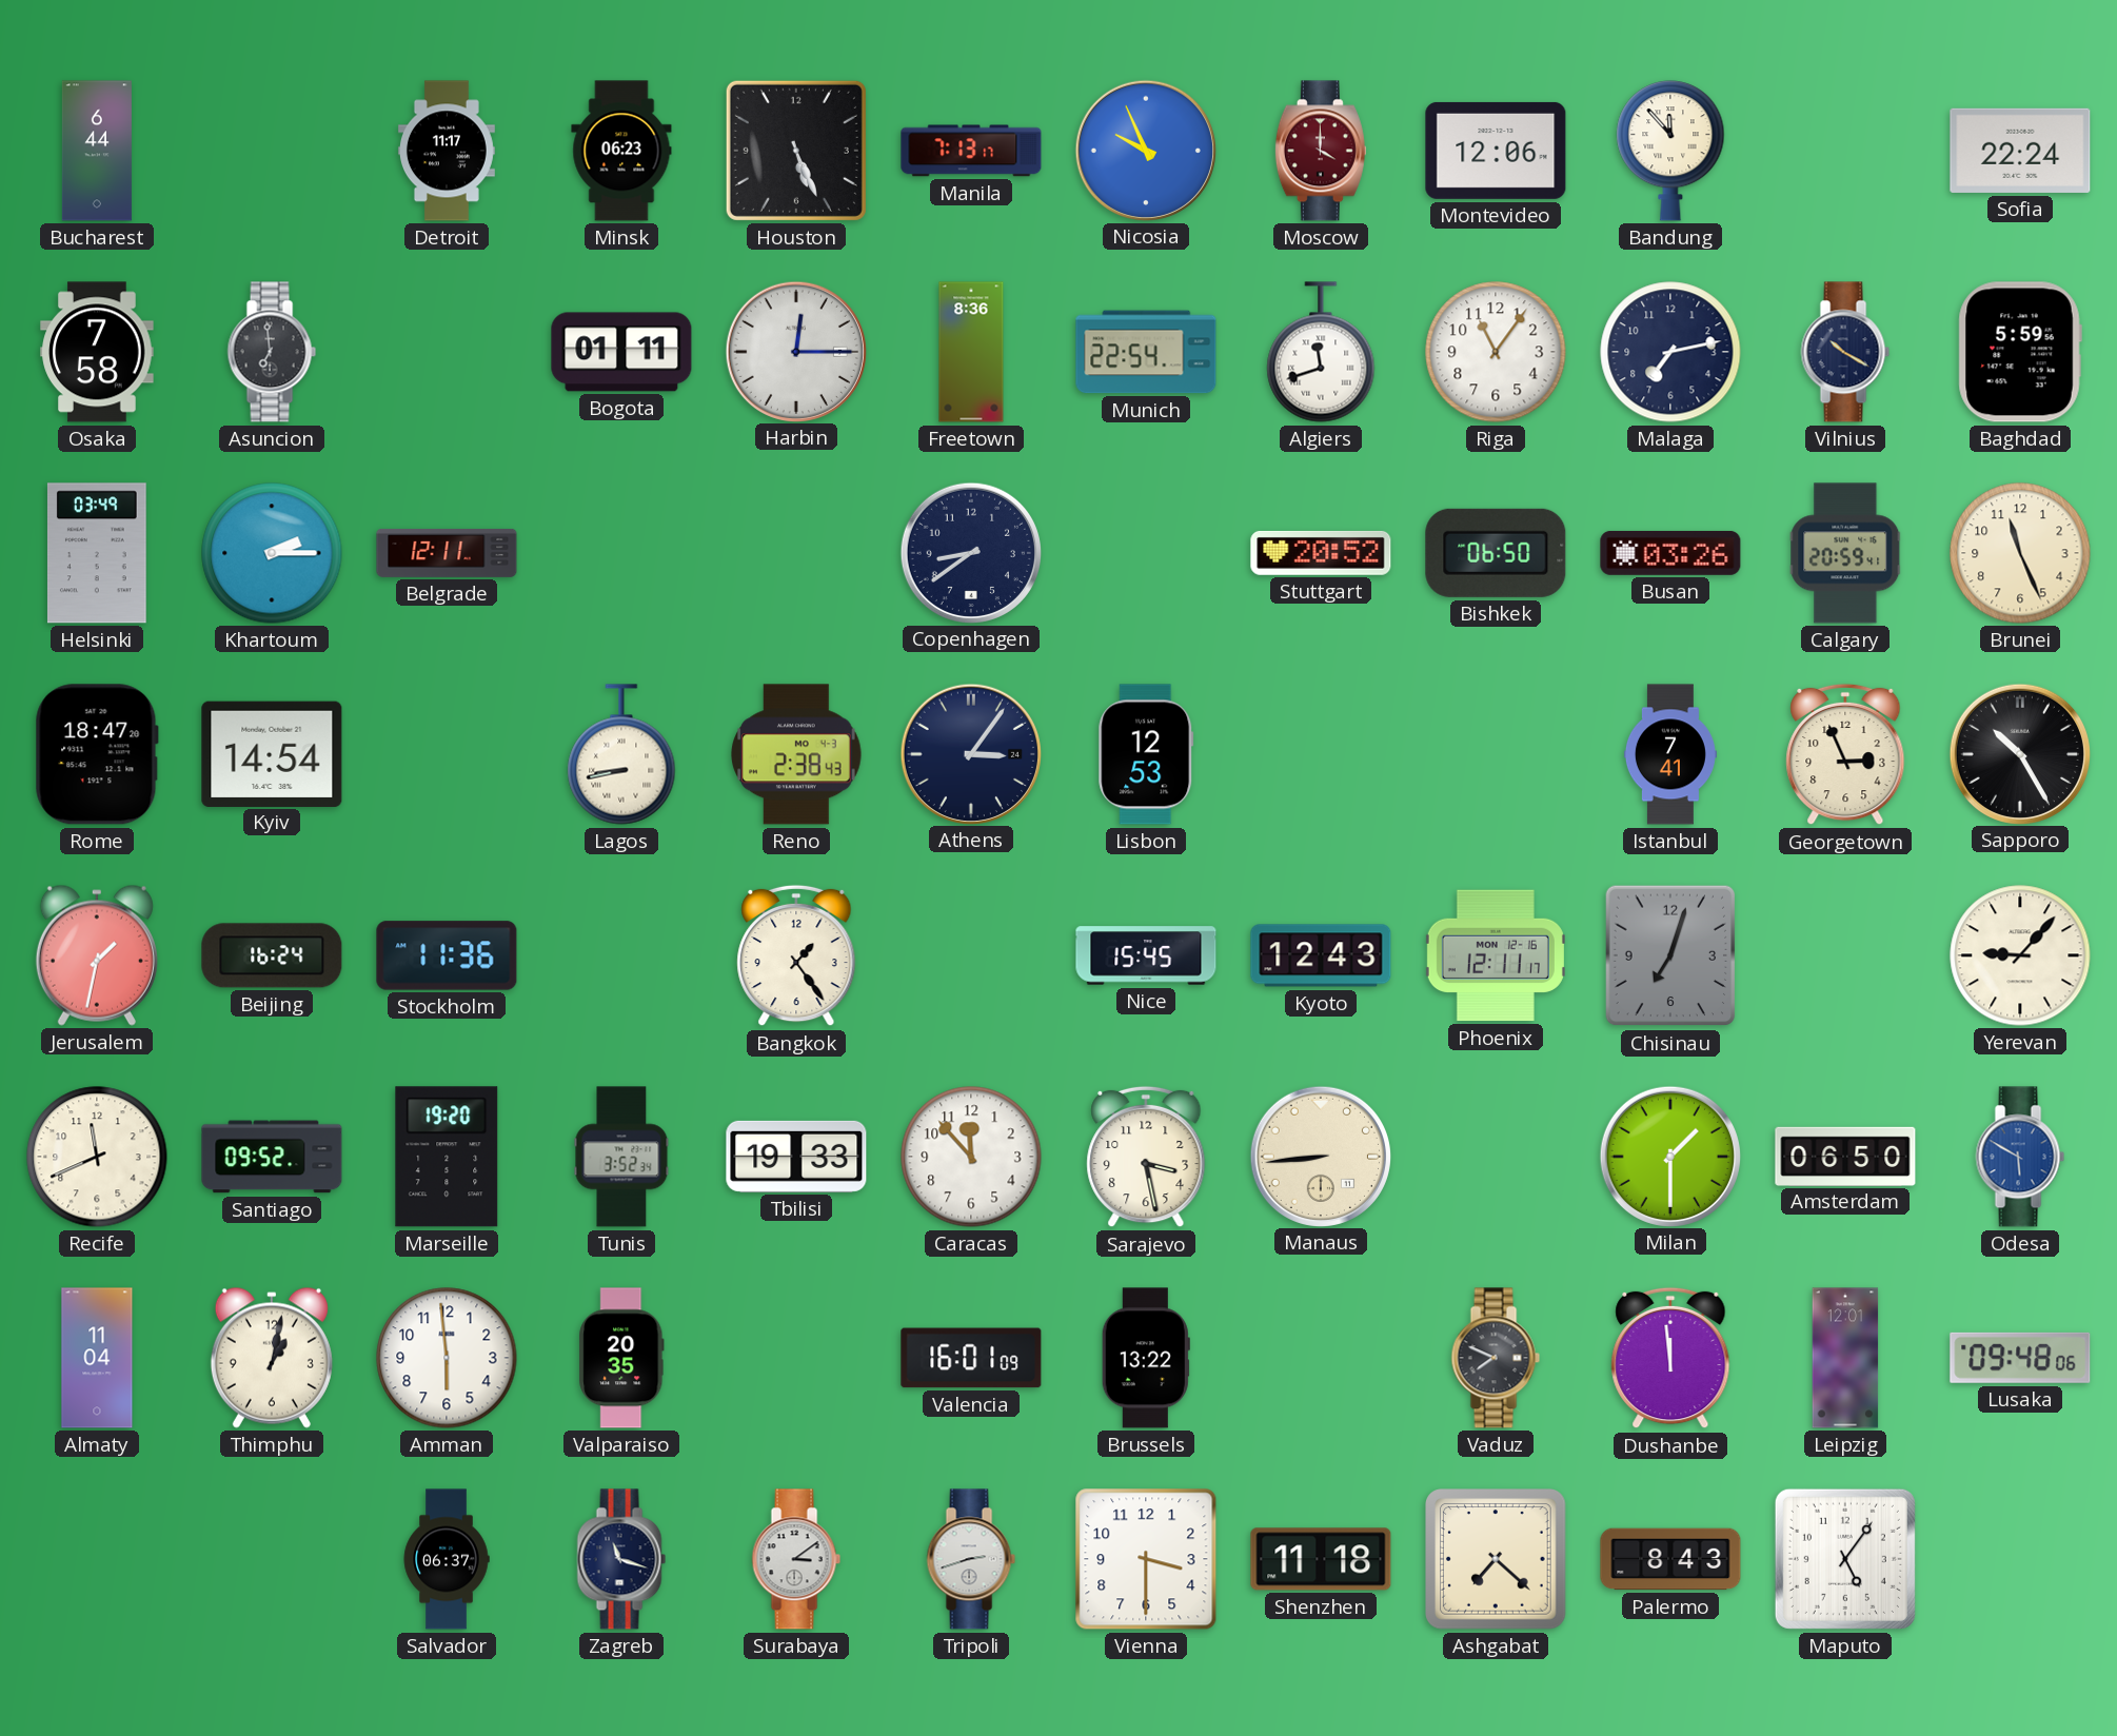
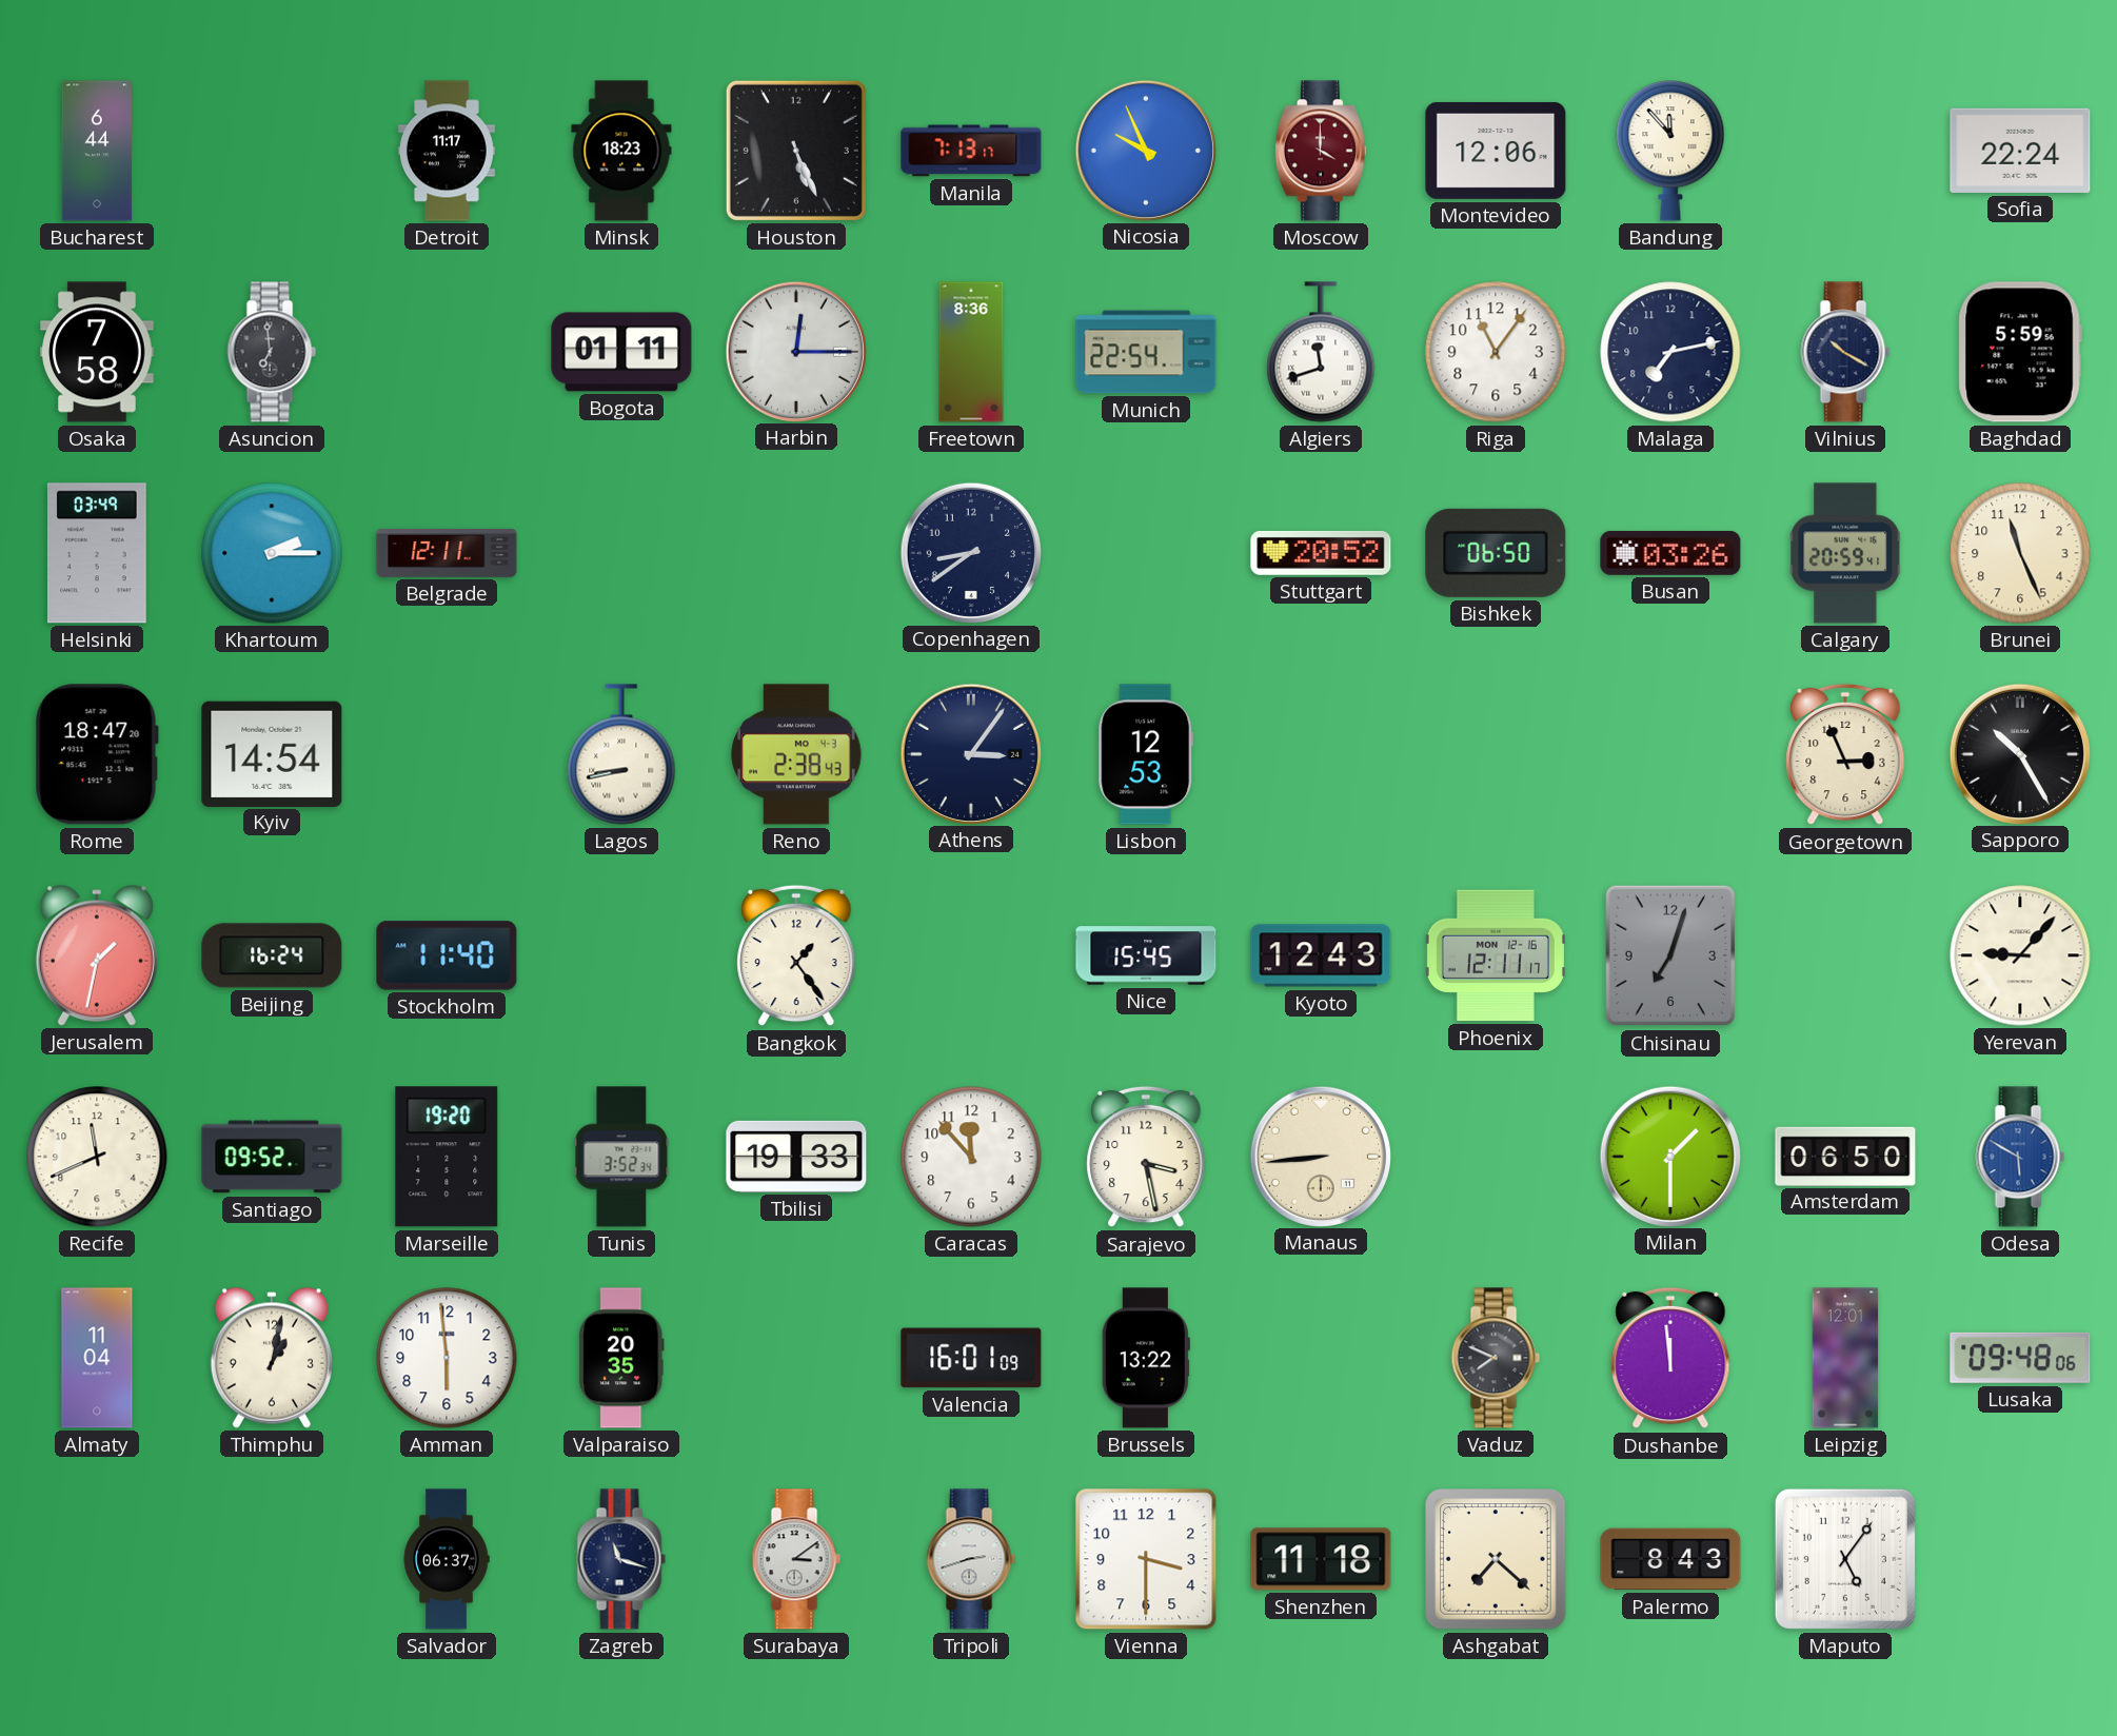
Minsk: 06:23 -> 18:23 (621, 151)
Istanbul: 7:41 -> none (1670, 754)
Stockholm: 11:36 -> 11:40 (447, 955)
